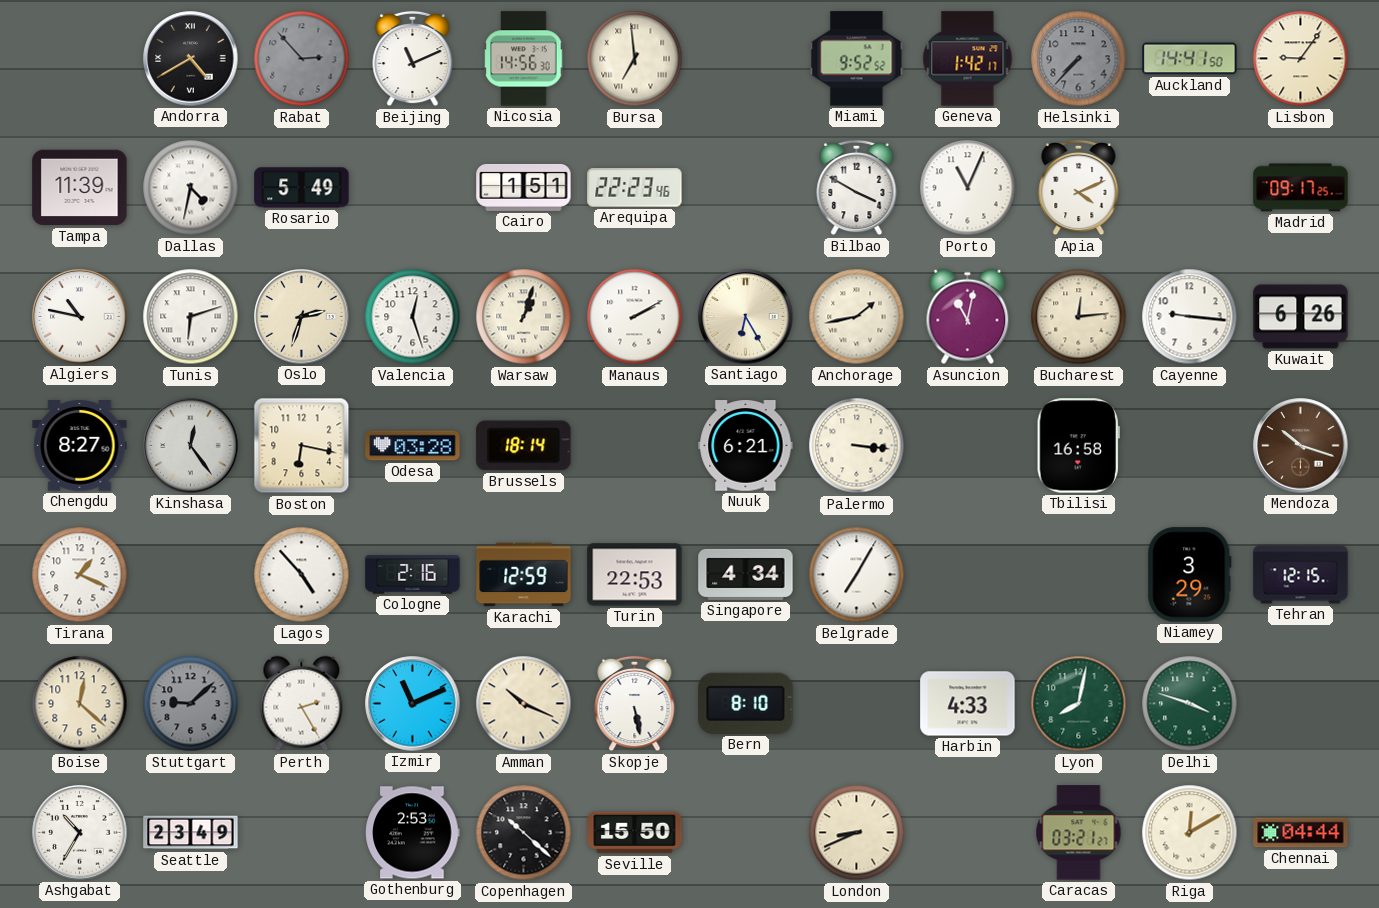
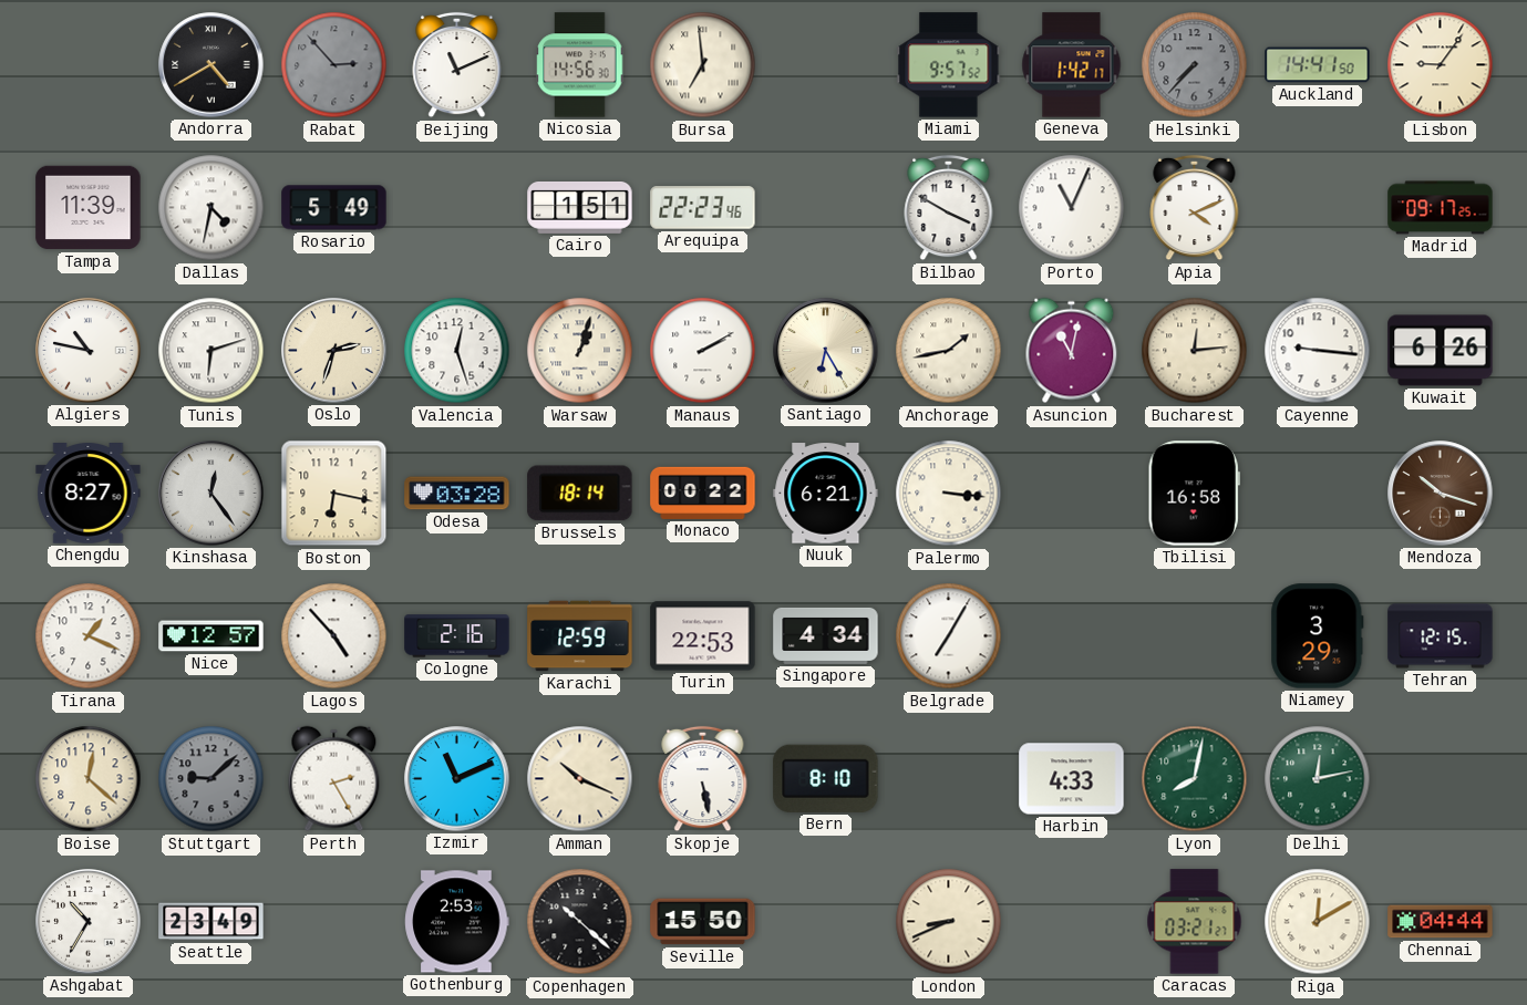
Miami: 9:52 -> 9:57 (949, 65)
Monaco: none -> 00:22 (703, 493)
Nice: none -> 12:57 (211, 636)
Delhi: 3:48 -> 12:13 (1318, 779)
